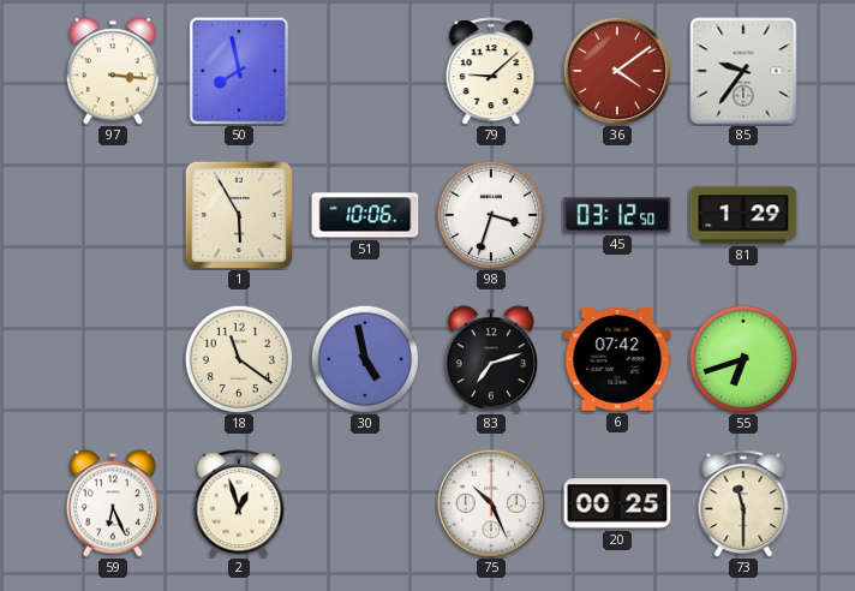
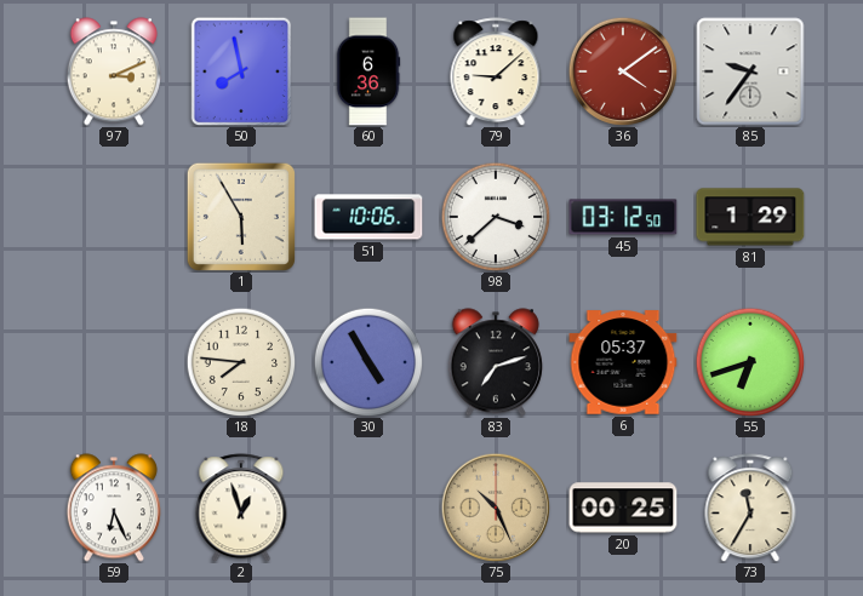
97: 3:16 -> 3:11 (114, 71)
60: none -> 6:36 (368, 71)
98: 3:33 -> 3:38 (496, 217)
18: 11:21 -> 7:46 (241, 362)
30: 4:58 -> 4:55 (368, 362)
6: 07:42 -> 05:37 (623, 362)
75 dial: white -> champagne (496, 508)
73: 11:30 -> 11:35 (750, 508)
